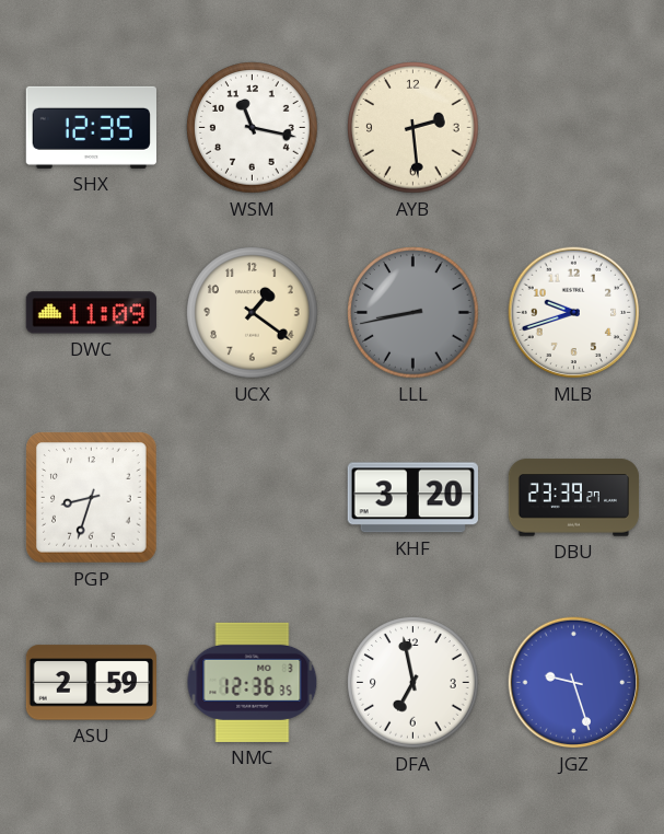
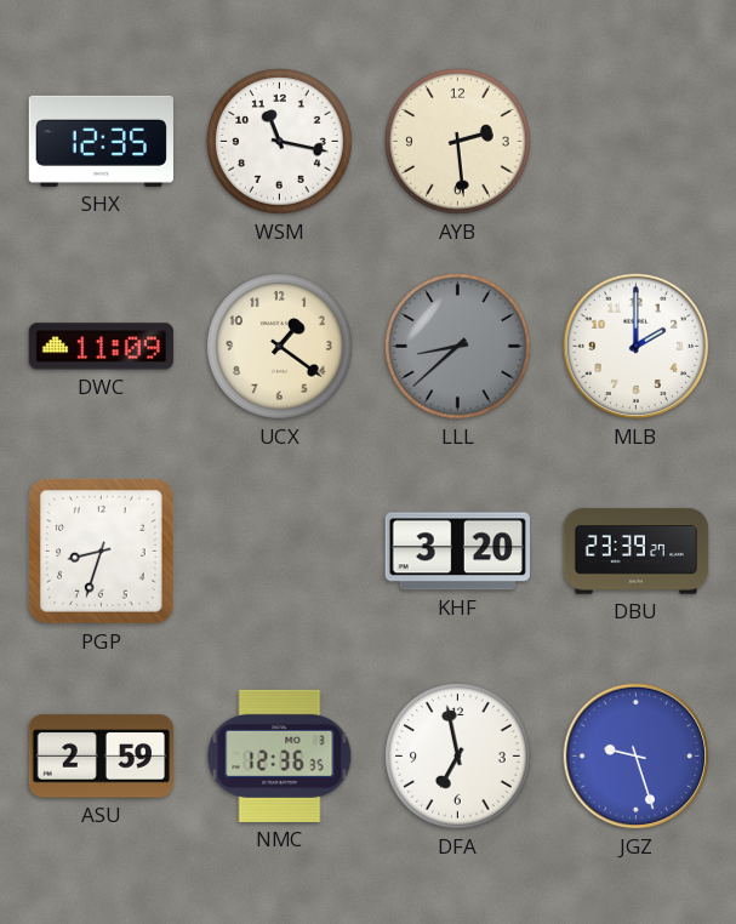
LLL: 8:43 -> 8:38 (458, 347)
MLB: 9:42 -> 2:00 (637, 347)
